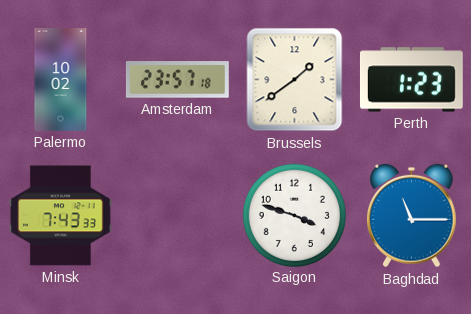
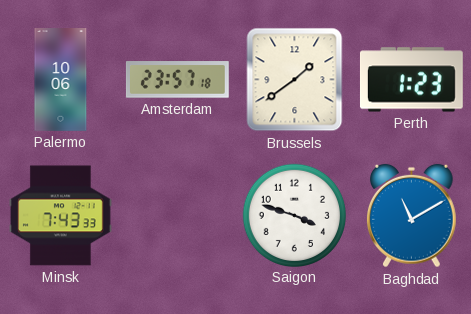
Palermo: 10:02 -> 10:06 (61, 80)
Baghdad: 11:15 -> 11:10 (412, 216)
